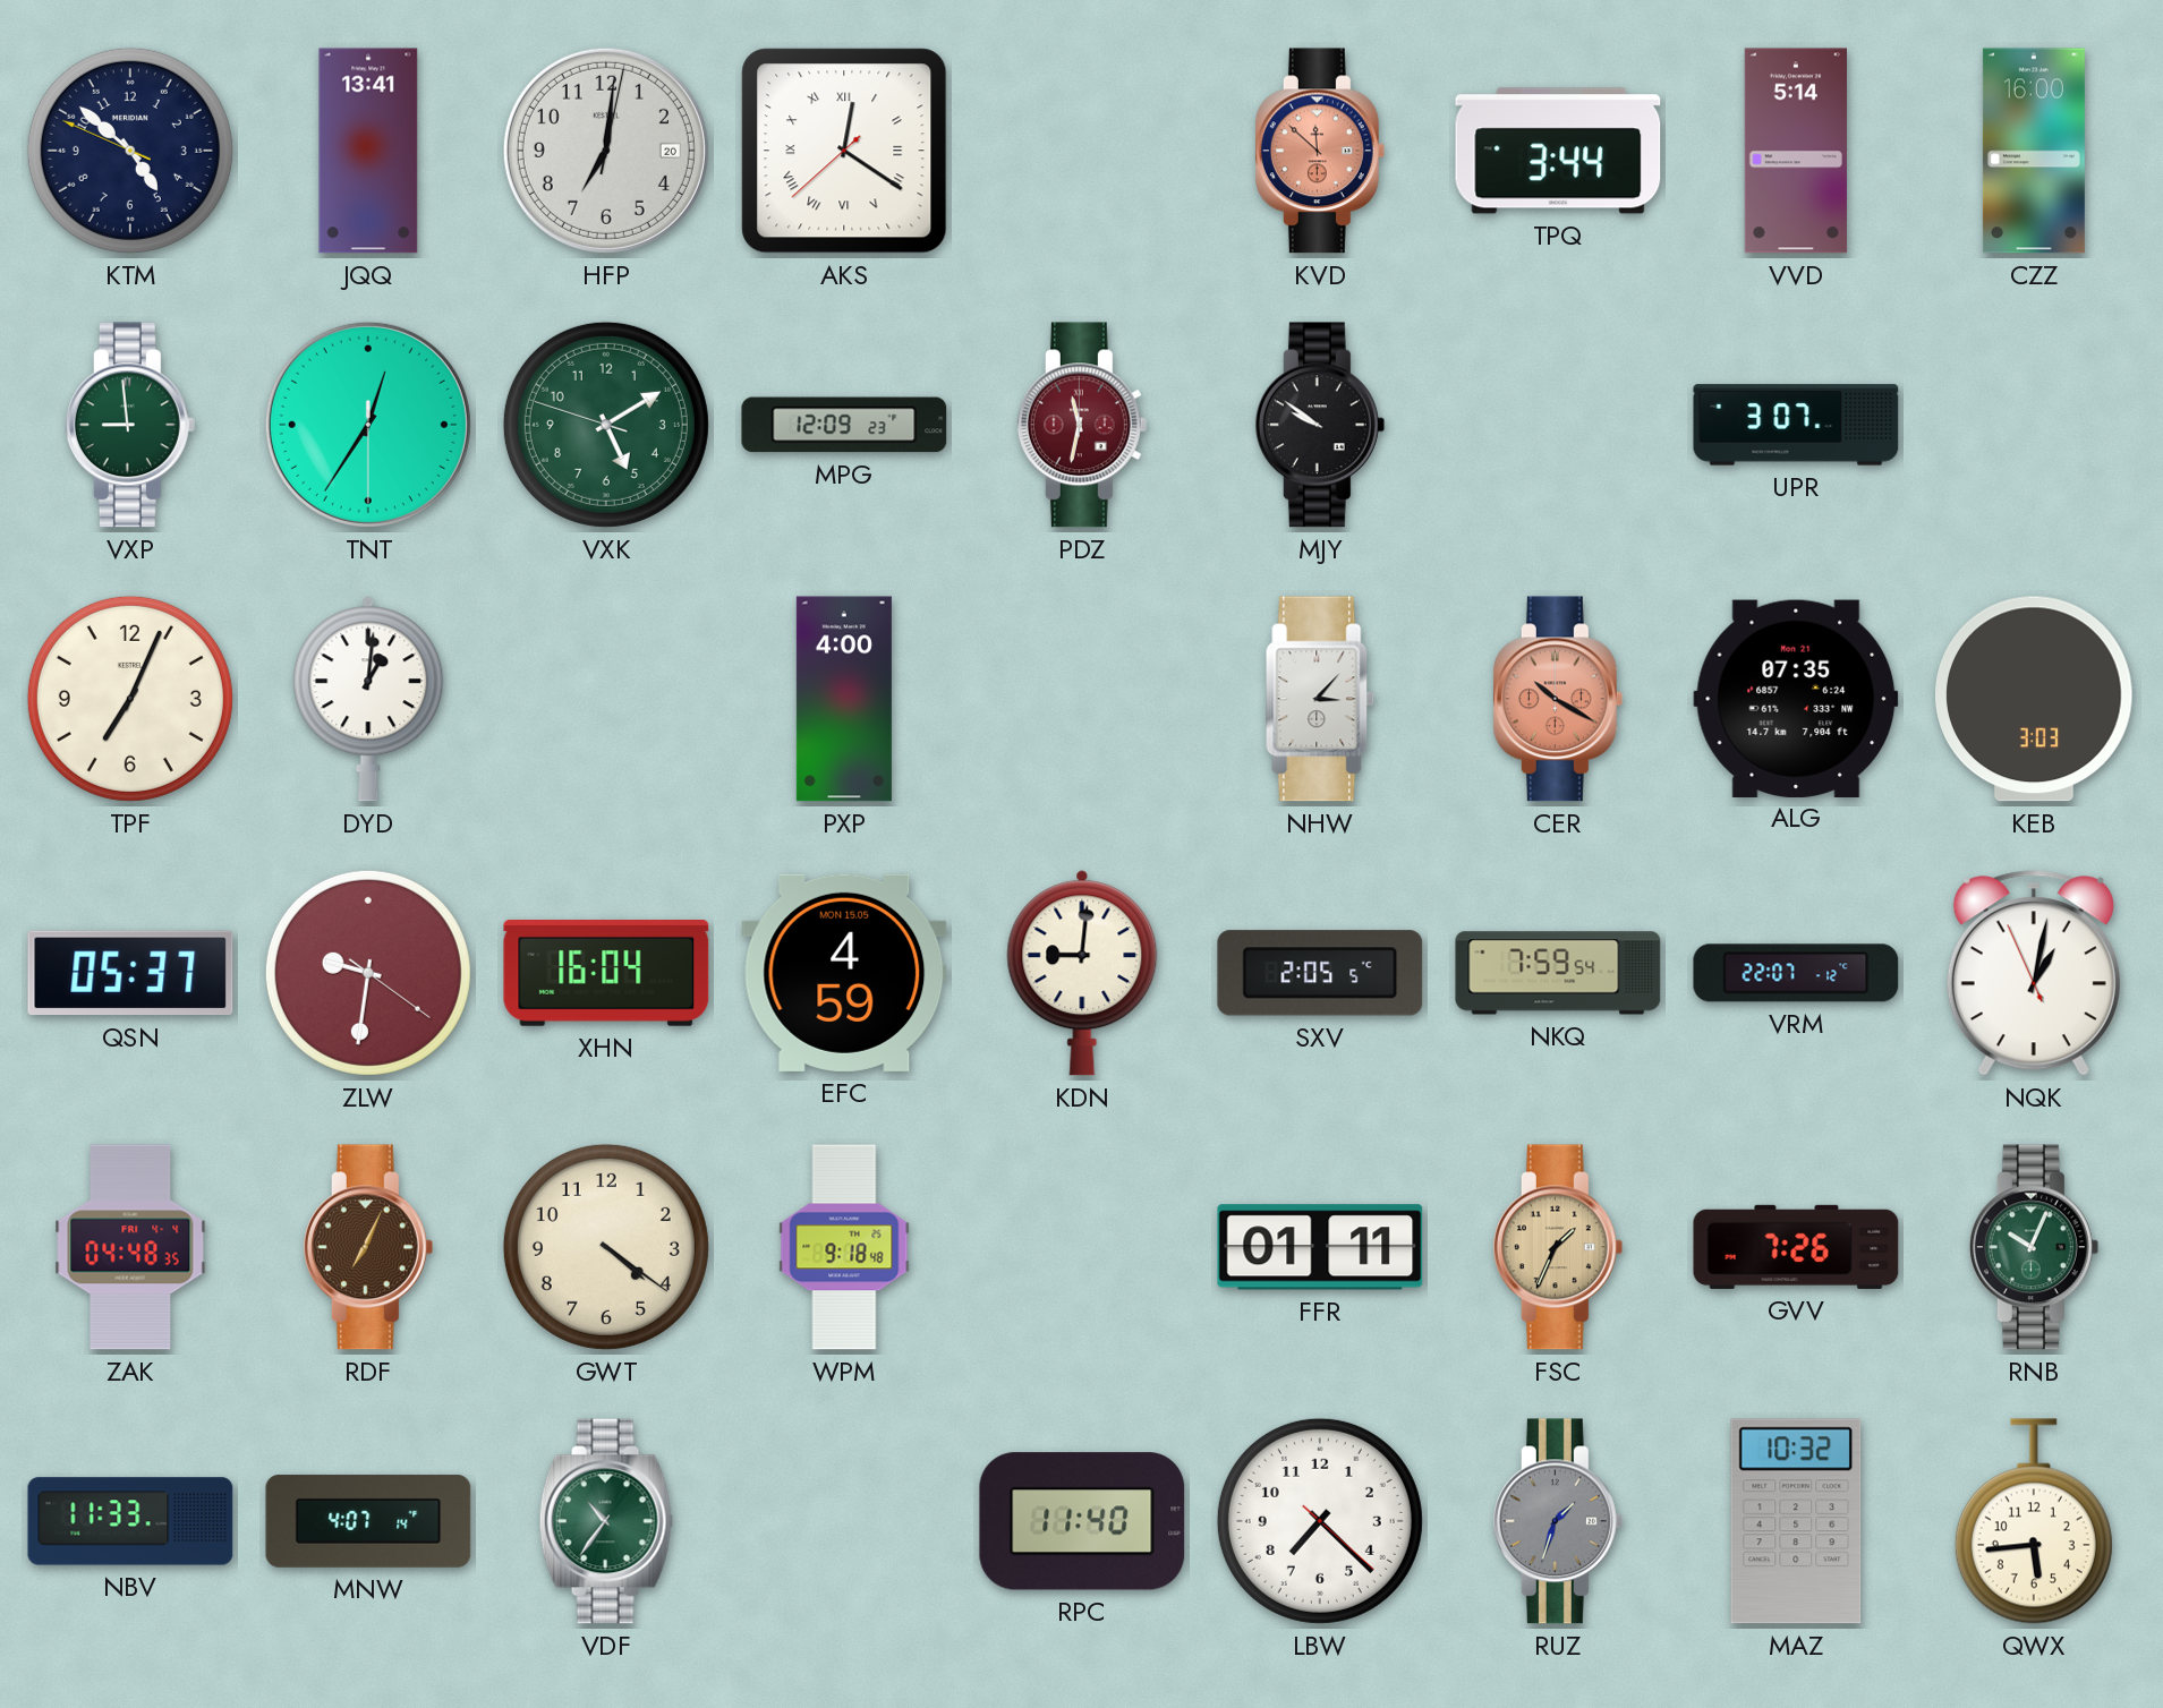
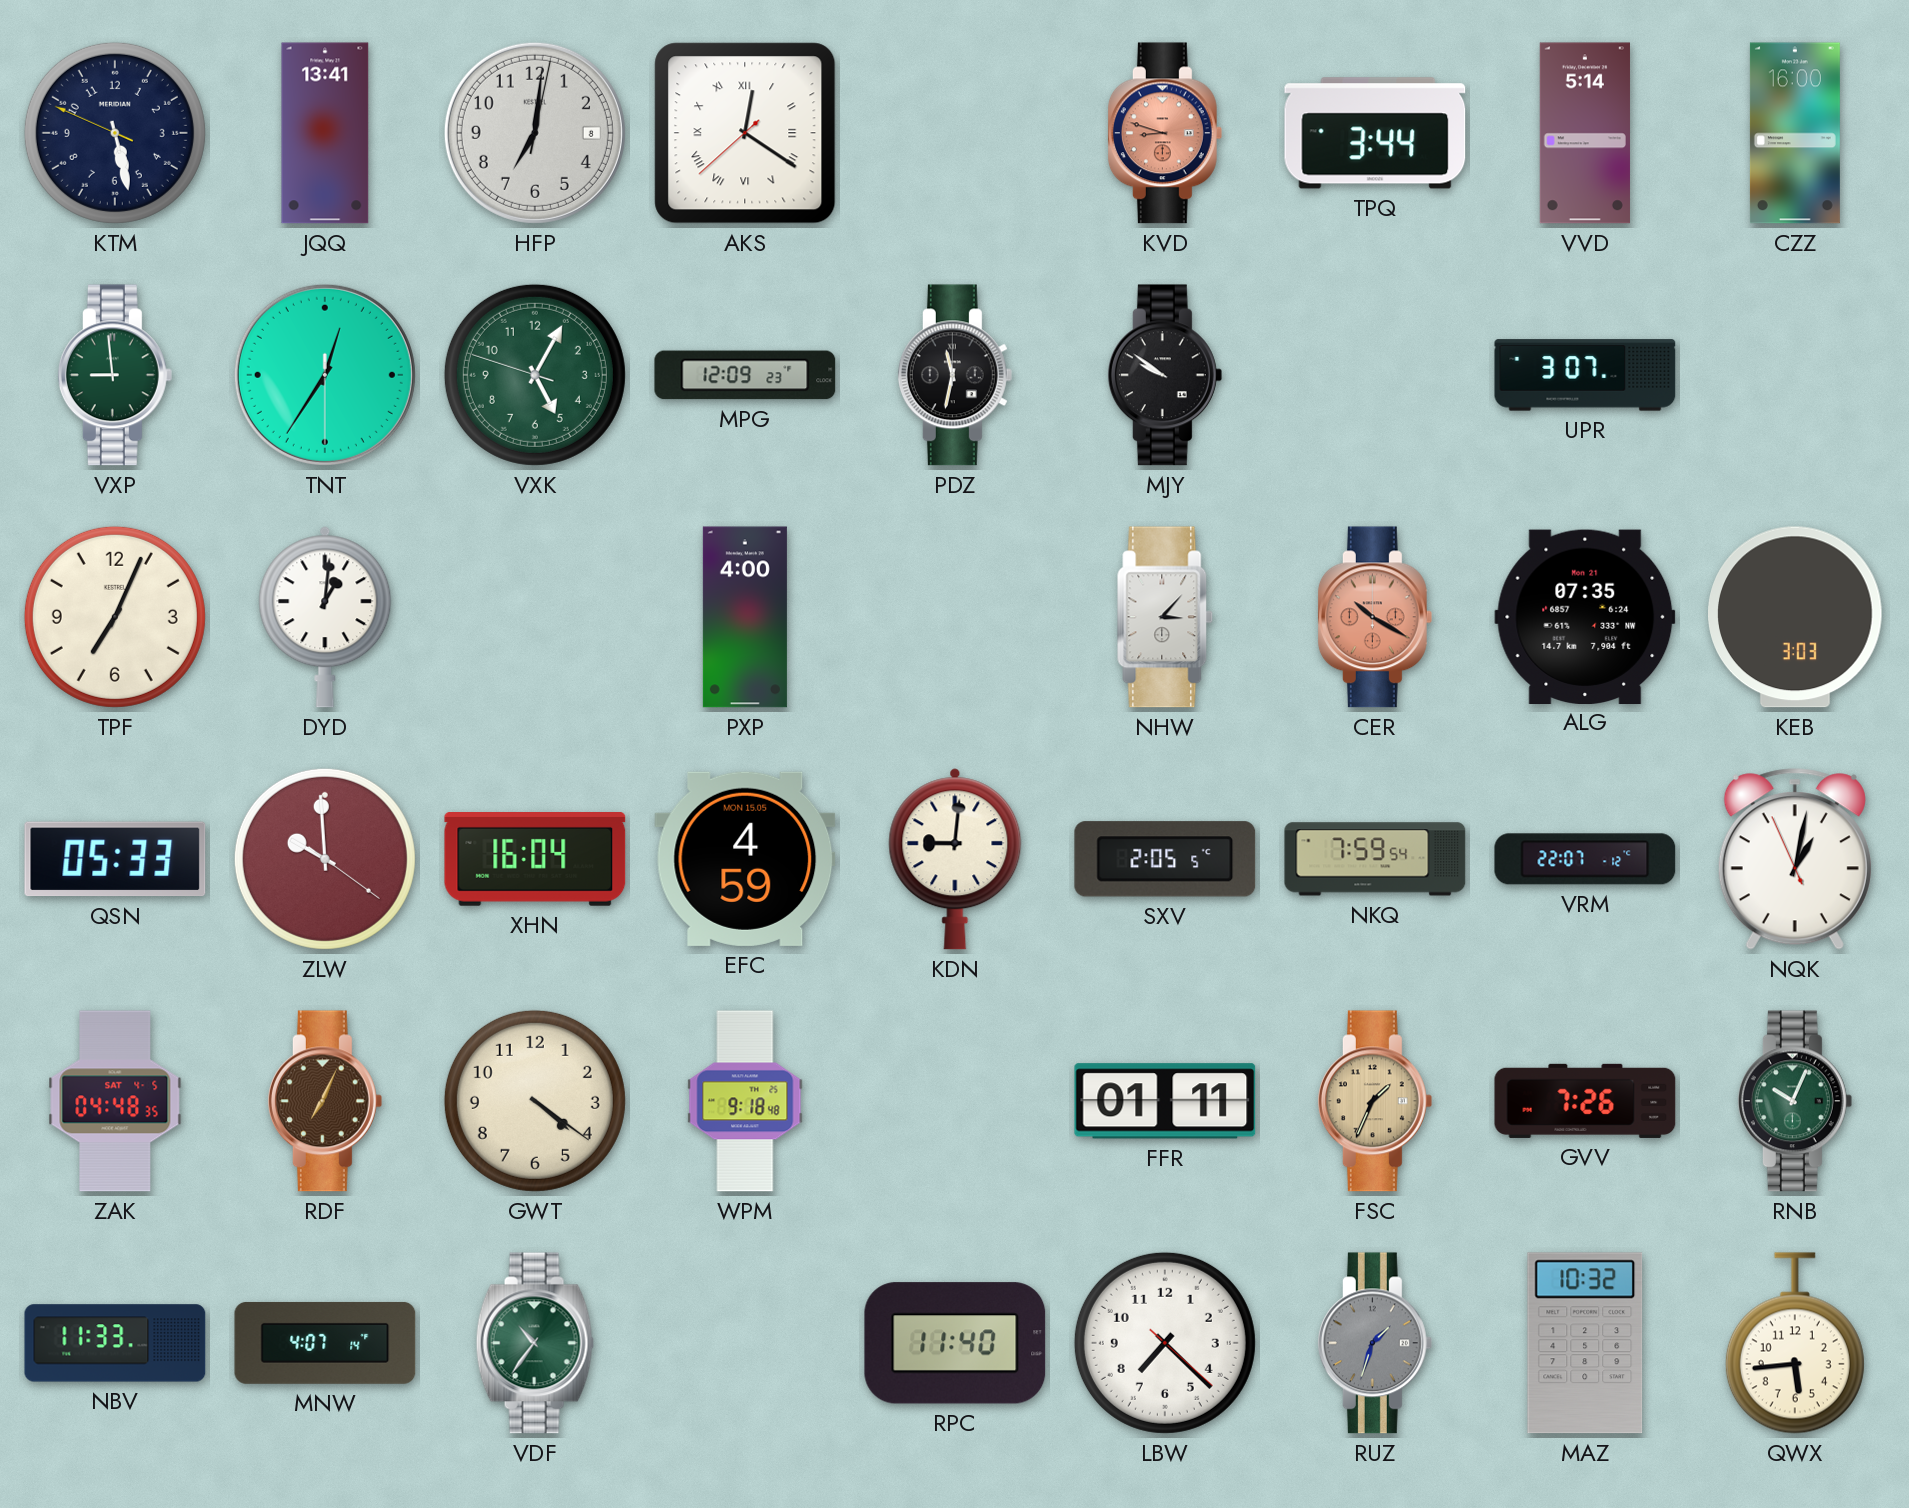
KTM: 4:51 -> 5:27 (115, 133)
HFP date: 20 -> 8 (535, 133)
KVD: 11:52 -> 8:48 (1165, 133)
VXK: 5:09 -> 5:04 (535, 375)
PDZ dial: burgundy -> black (955, 375)
QSN: 05:37 -> 05:33 (115, 859)
ZLW: 9:31 -> 9:59 (325, 859)
ZAK date: FRI 4-4 -> SAT 4-5 (115, 1101)
